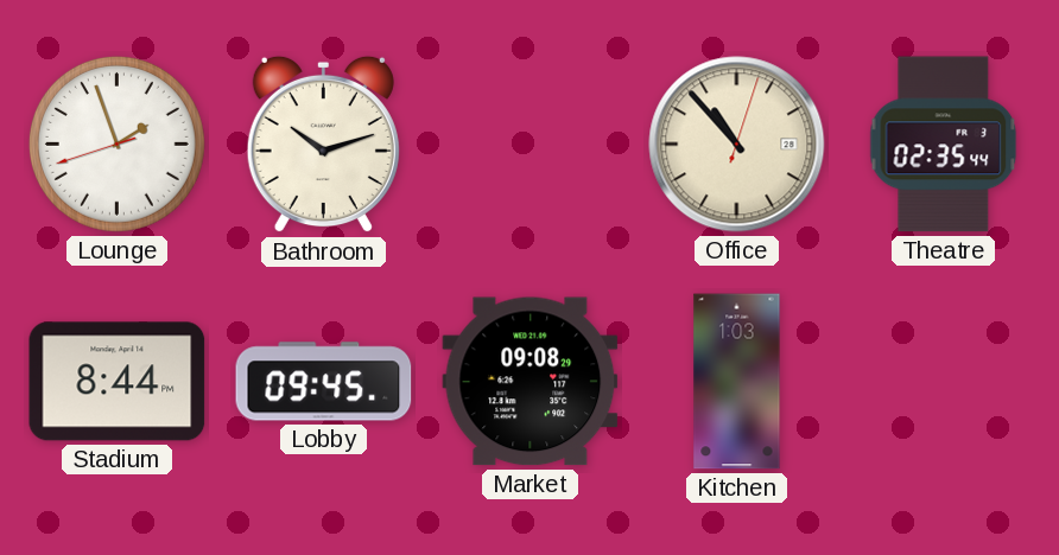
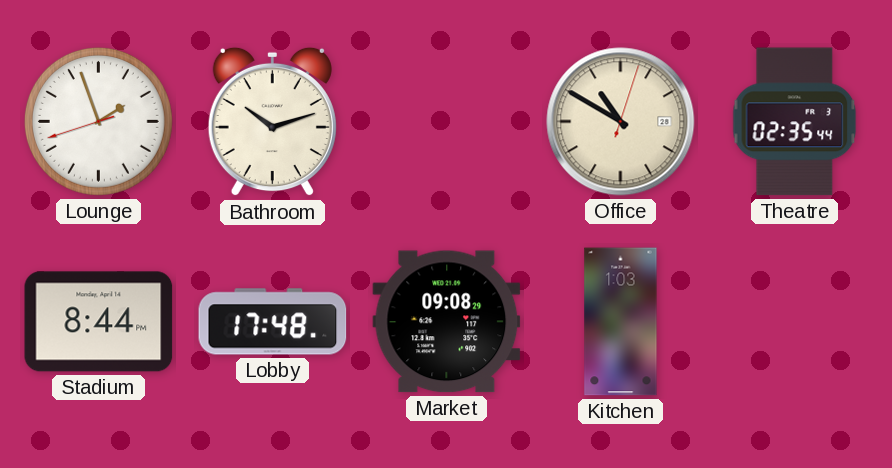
Office: 10:53 -> 10:50 (621, 122)
Lobby: 09:45 -> 17:48 (273, 322)
